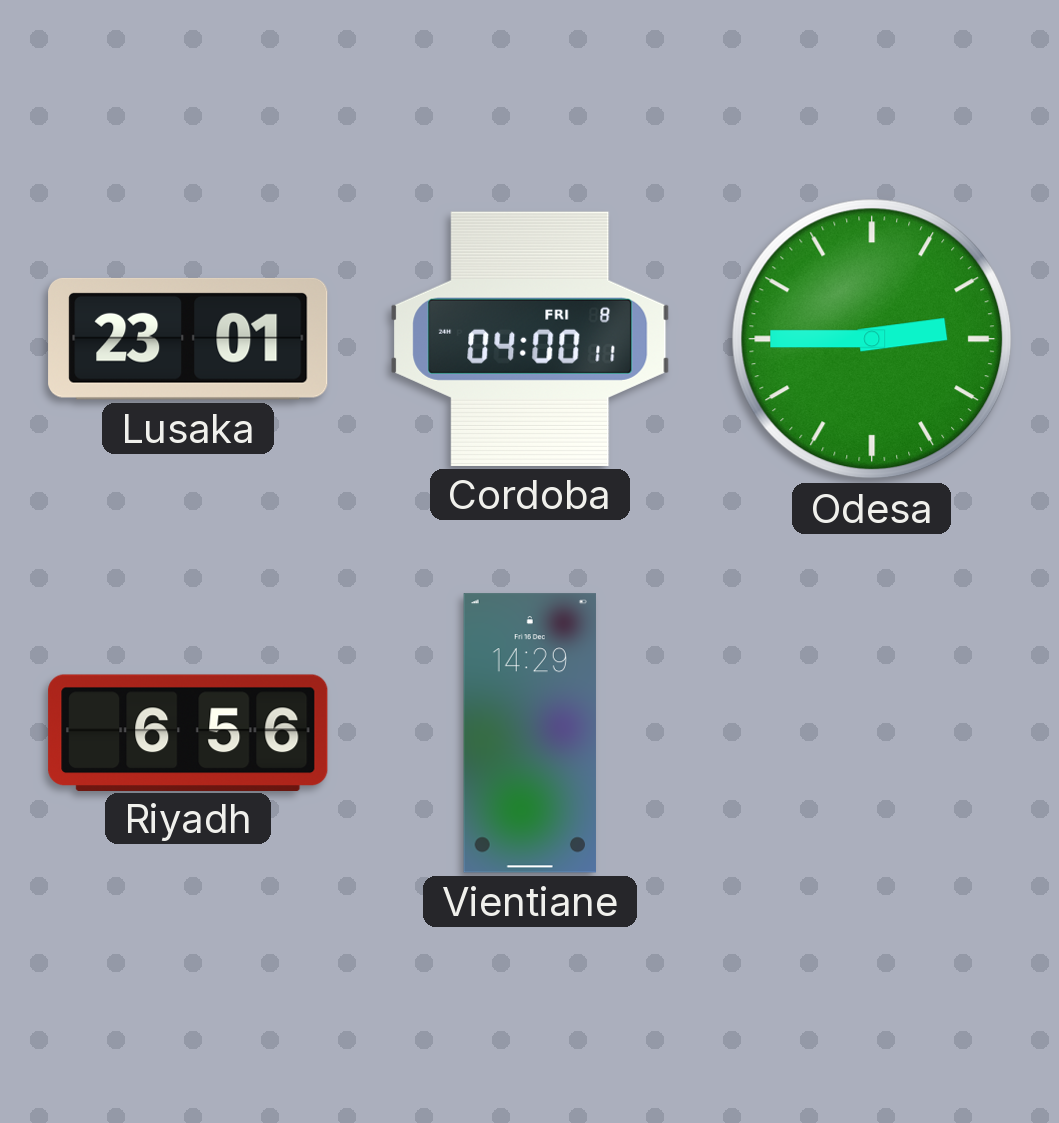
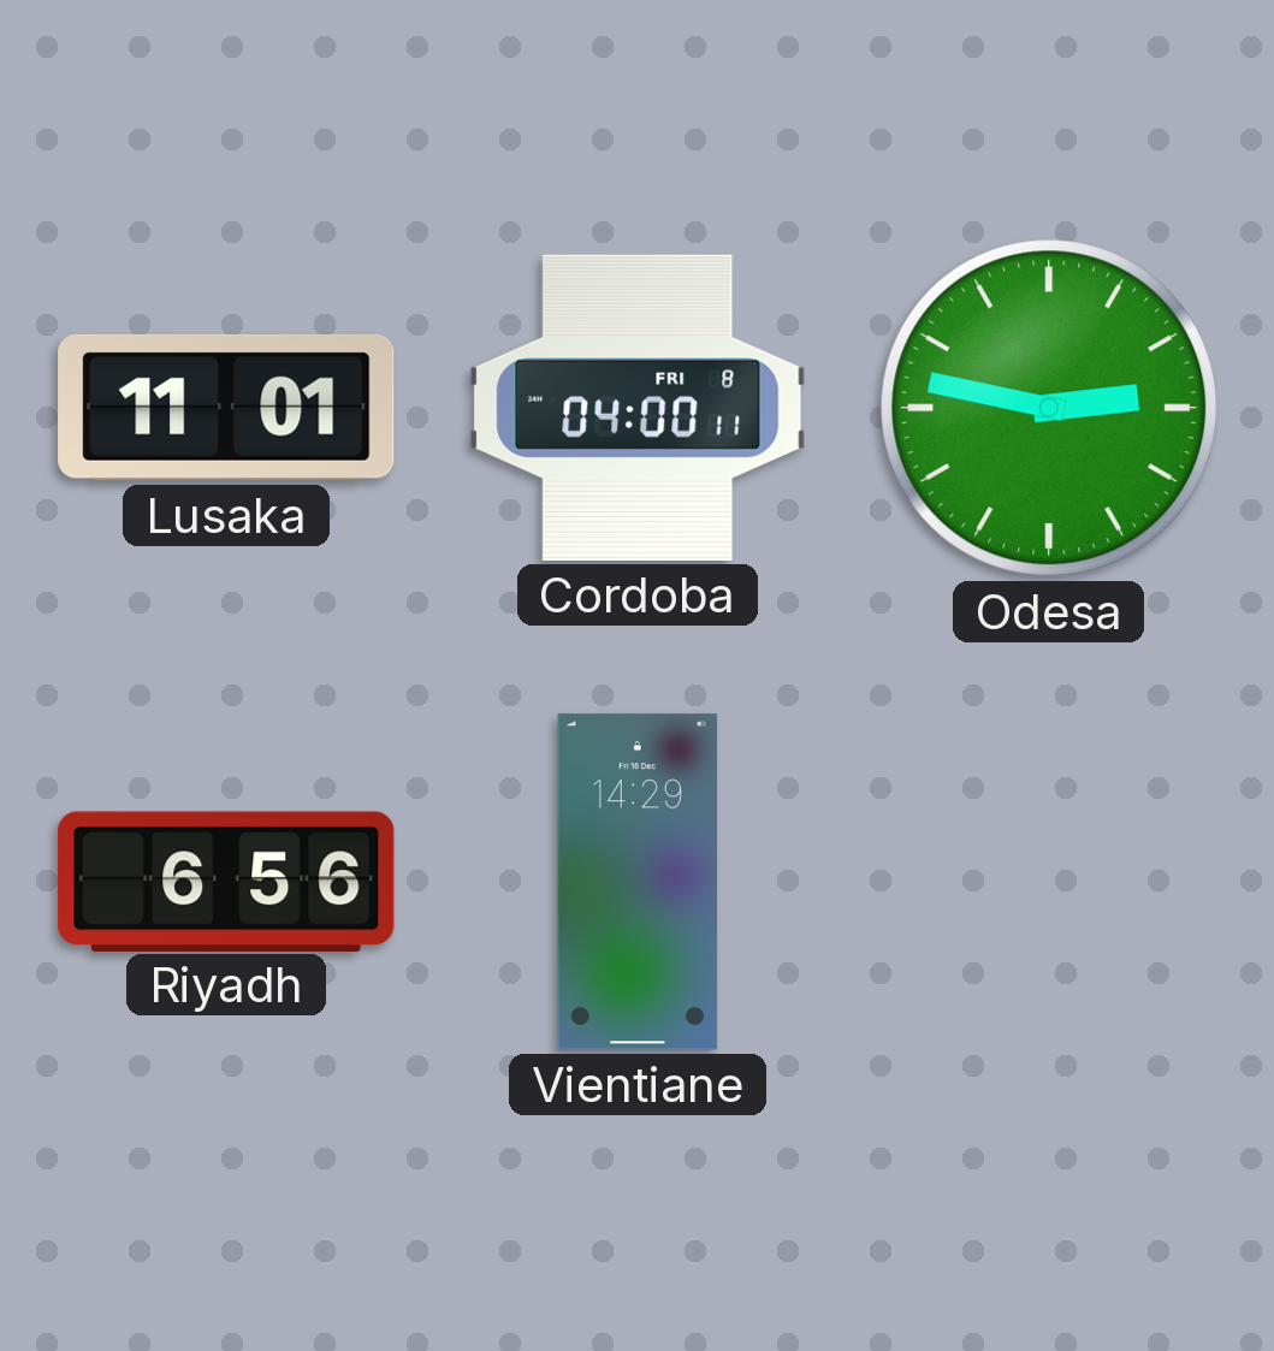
Lusaka: 23:01 -> 11:01 (226, 408)
Odesa: 2:45 -> 2:47 (1049, 408)
